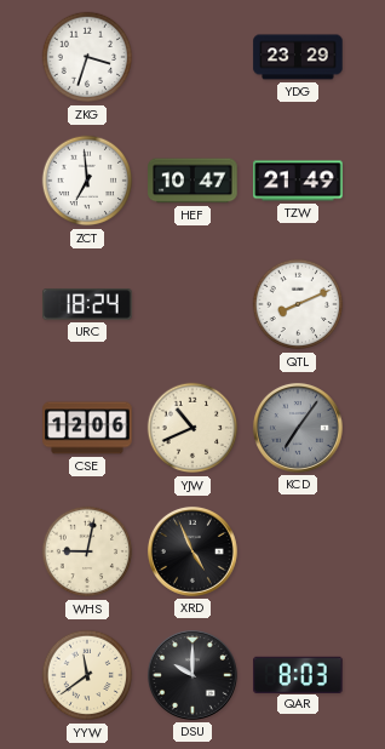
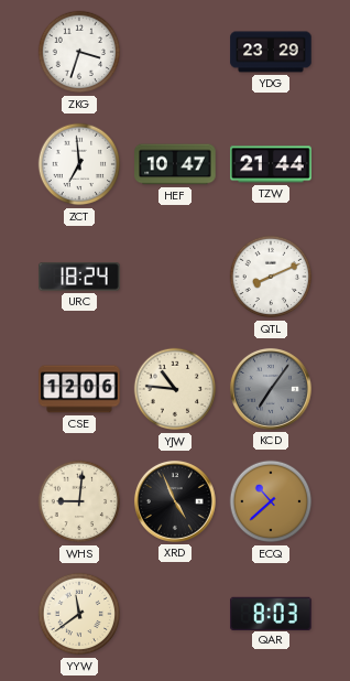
TZW: 21:49 -> 21:44 (271, 164)
YJW: 10:41 -> 10:46 (175, 389)
WHS: 9:02 -> 9:01 (79, 501)
ECQ: none -> 10:38 (271, 501)
DSU: 10:00 -> none (192, 675)
